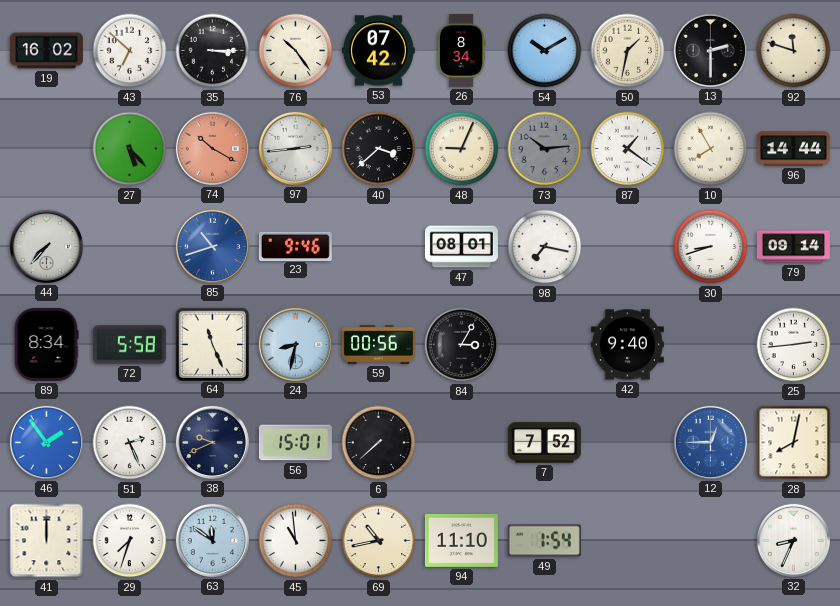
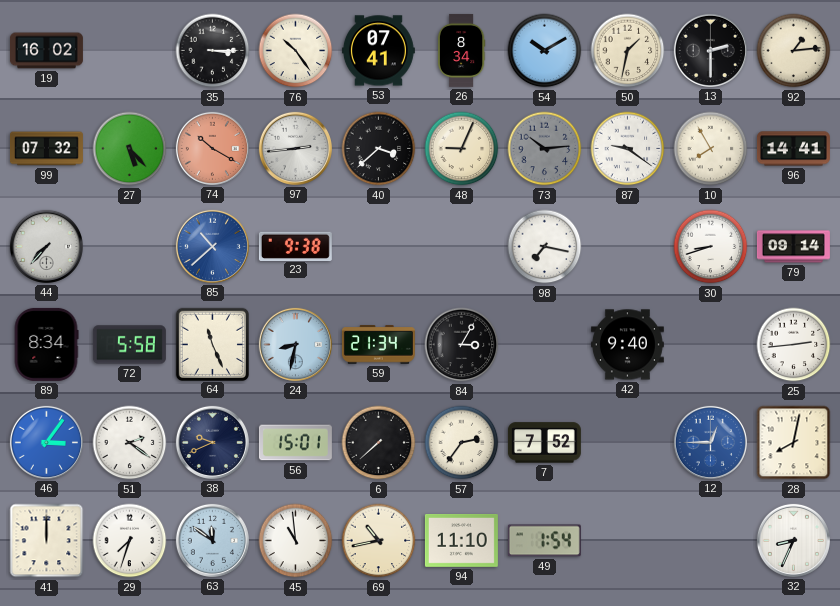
43: 6:52 -> none (130, 51)
53: 07:42 -> 07:41 (378, 51)
92: 11:48 -> 1:14 (794, 51)
99: none -> 07:32 (46, 149)
87: 1:21 -> 9:21 (628, 149)
96: 14:44 -> 14:41 (793, 149)
85: 10:42 -> 10:38 (212, 246)
23: 9:46 -> 9:38 (295, 246)
47: 08:01 -> none (461, 247)
59: 00:56 -> 21:34 (378, 345)
46: 1:54 -> 3:06 (46, 442)
51: 2:26 -> 2:21 (130, 443)
57: none -> 2:36 (462, 443)
